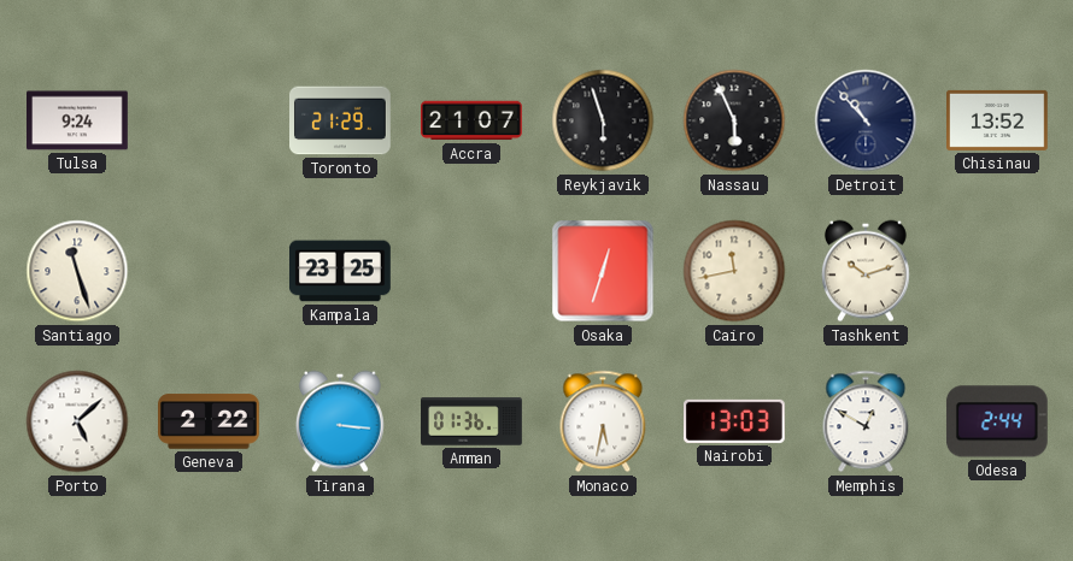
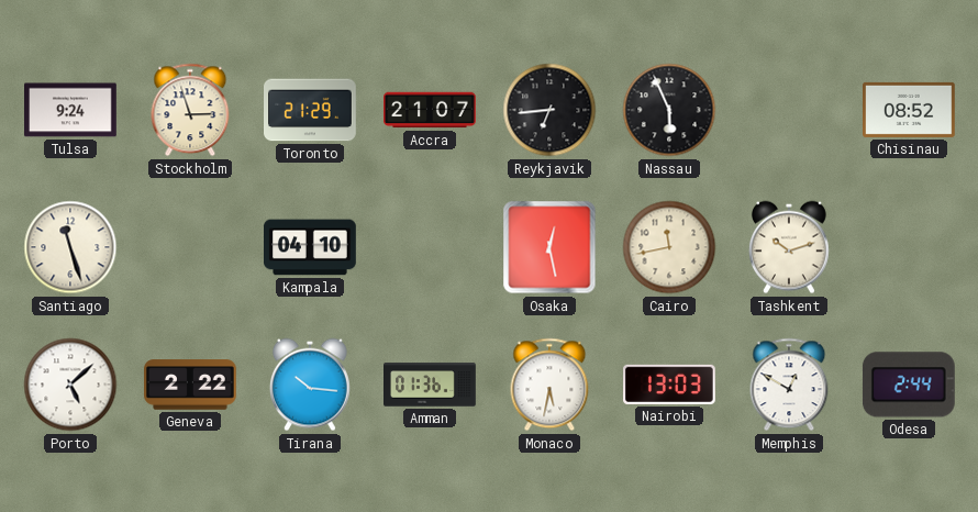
Stockholm: none -> 2:57 (190, 110)
Reykjavik: 5:57 -> 6:44 (549, 110)
Detroit: 10:53 -> none (866, 120)
Chisinau: 13:52 -> 08:52 (910, 110)
Kampala: 23:25 -> 04:10 (311, 247)
Osaka: 12:33 -> 12:28 (549, 247)
Tirana: 3:16 -> 10:16 (311, 385)
